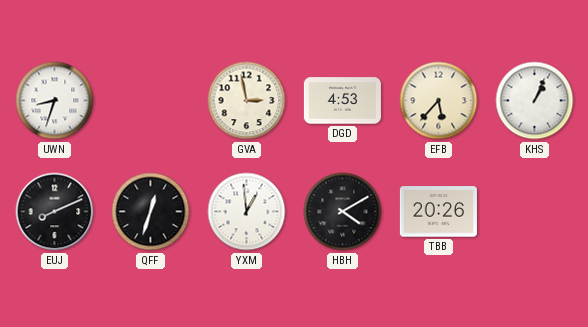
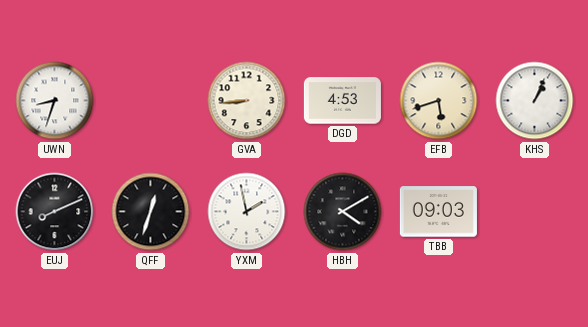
GVA: 2:58 -> 8:44 (247, 101)
EFB: 5:37 -> 5:42 (439, 101)
YXM: 12:59 -> 1:58 (247, 212)
TBB: 20:26 -> 09:03 (438, 212)
